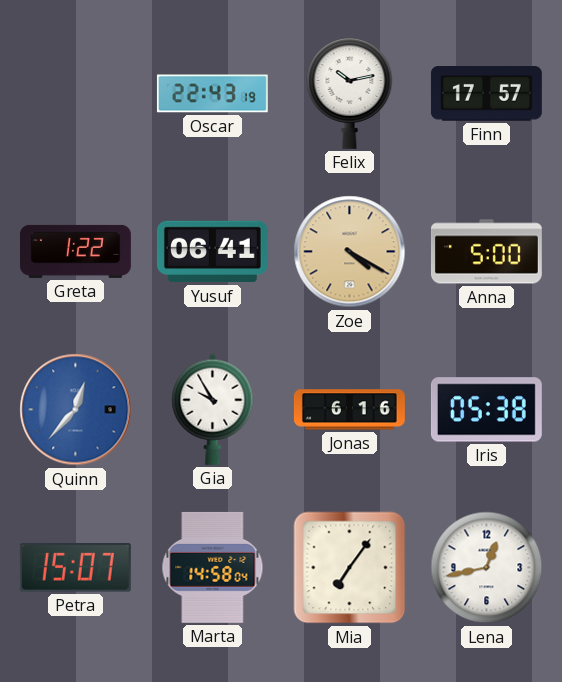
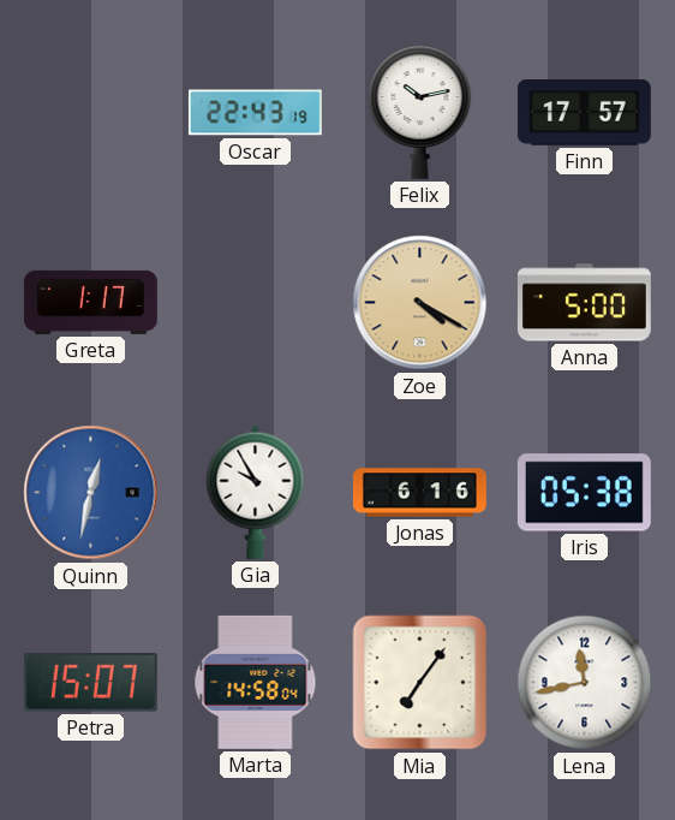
Greta: 1:22 -> 1:17 (90, 302)
Yusuf: 06:41 -> none (212, 252)
Quinn: 12:37 -> 12:32 (91, 493)
Lena: 12:43 -> 11:43 (585, 683)
